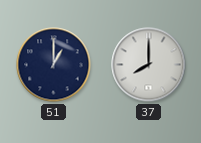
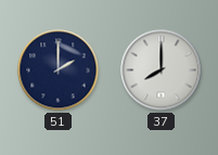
51: 1:00 -> 2:00 (59, 70)
